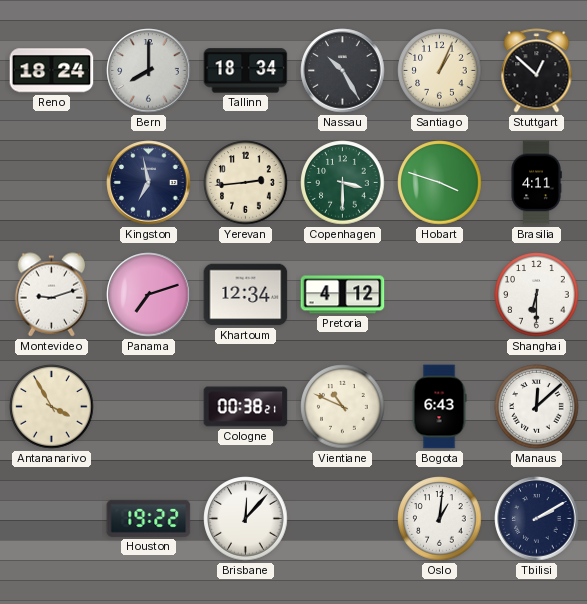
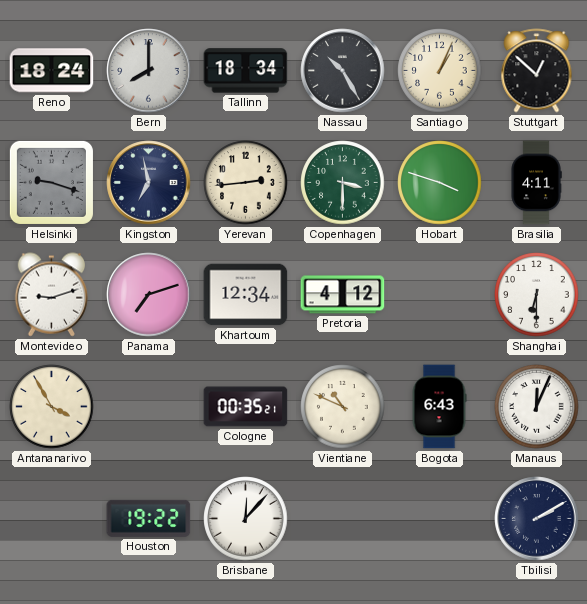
Helsinki: none -> 9:18 (51, 182)
Cologne: 00:38 -> 00:35 (246, 407)
Manaus: 12:08 -> 12:04 (537, 407)
Oslo: 1:01 -> none (440, 519)
